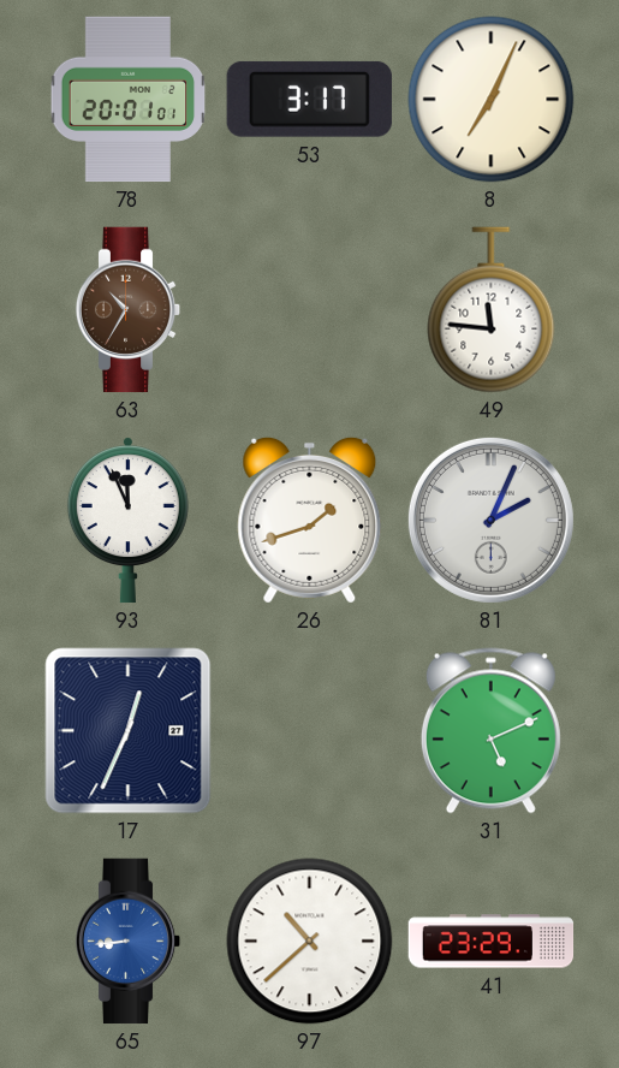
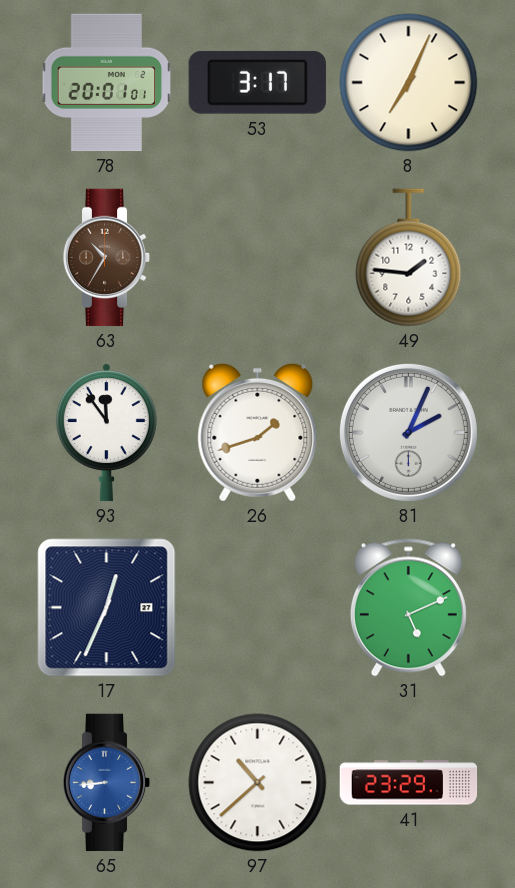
49: 11:46 -> 1:46 (409, 258)
93: 11:56 -> 11:54 (106, 433)
